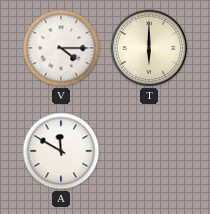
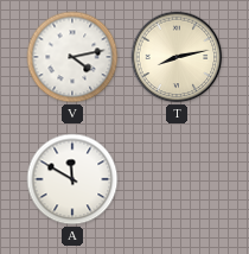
V: 4:15 -> 4:13 (72, 57)
T: 6:00 -> 8:13 (177, 57)
